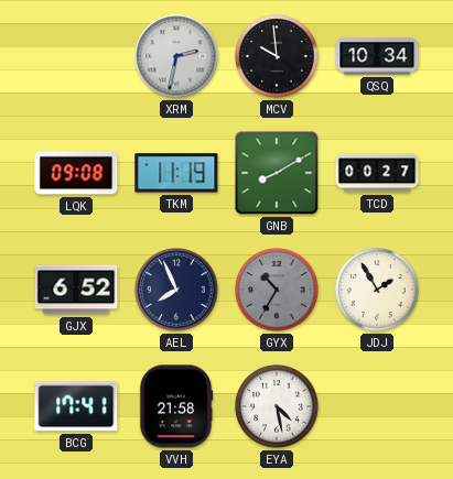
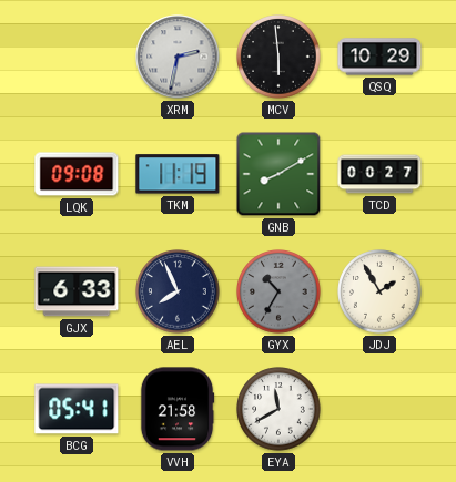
MCV: 9:59 -> 5:59 (278, 57)
QSQ: 10:34 -> 10:29 (379, 57)
GJX: 6:52 -> 6:33 (77, 291)
BCG: 17:41 -> 05:41 (77, 409)
EYA: 4:28 -> 11:40 (278, 409)
